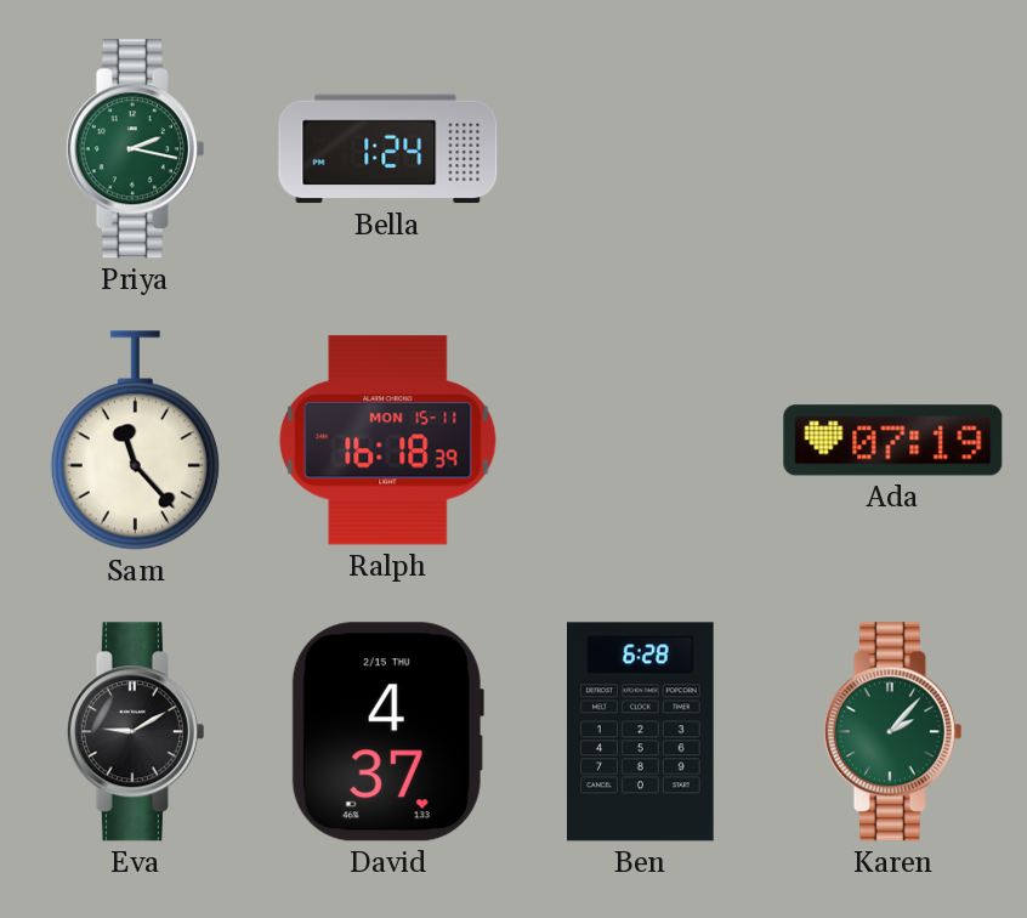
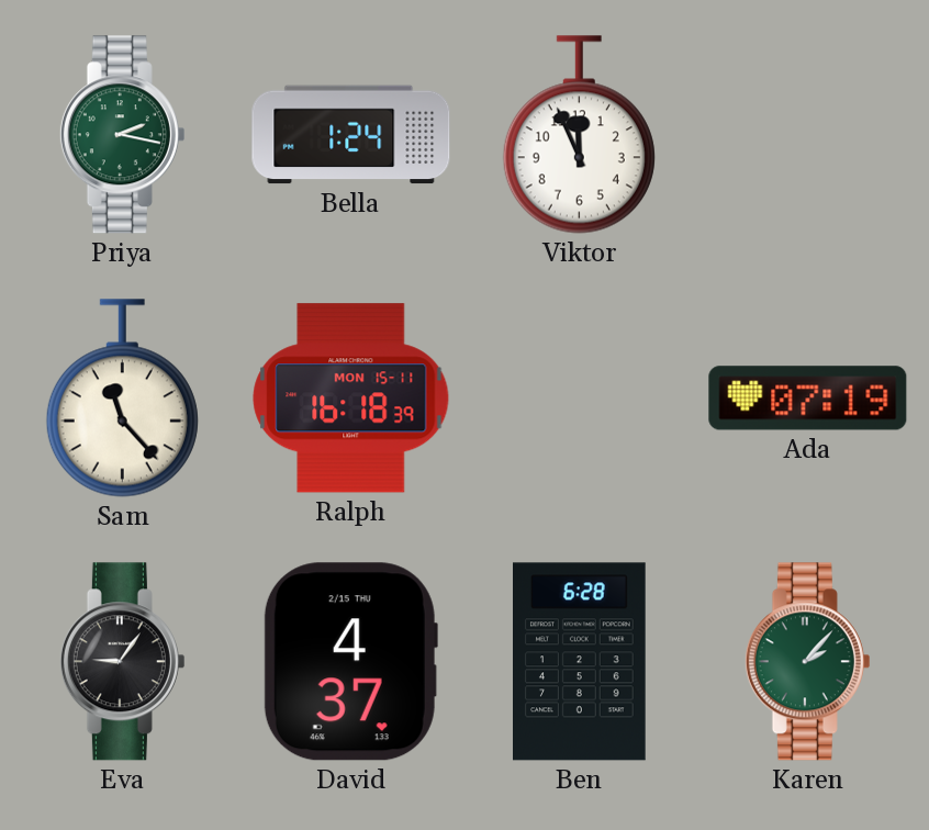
Viktor: none -> 11:56 (579, 135)
Eva: 9:10 -> 9:06 (122, 662)
